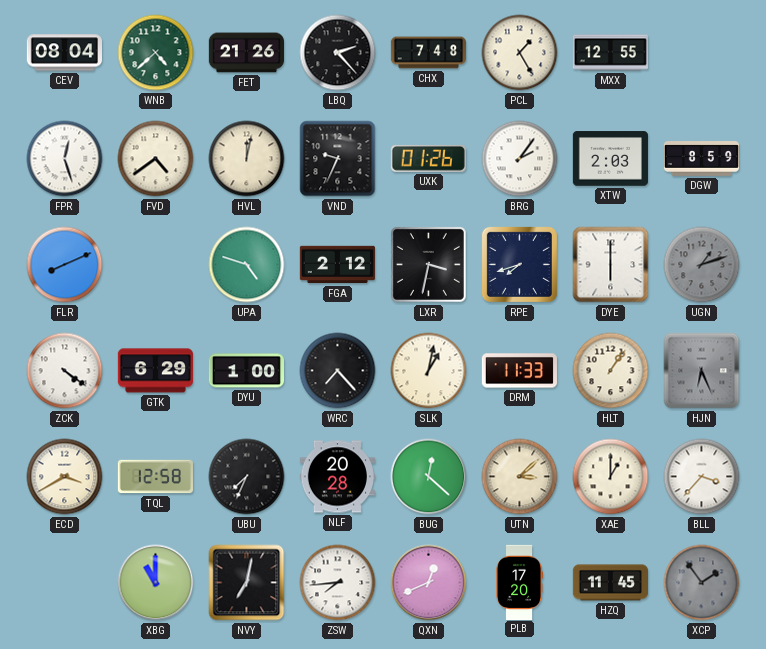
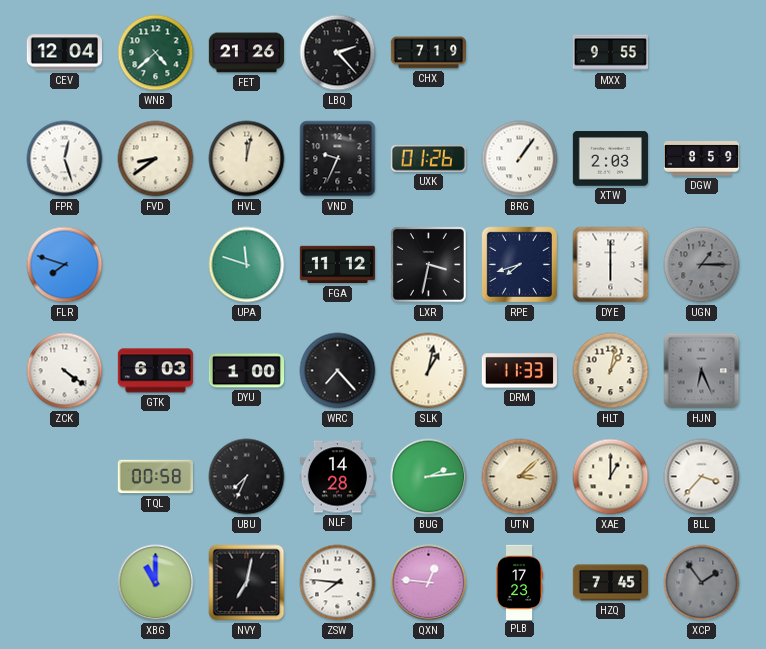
CEV: 08:04 -> 12:04 (64, 53)
CHX: 7:48 -> 7:19 (428, 53)
PCL: 1:25 -> none (520, 53)
MXX: 12:55 -> 9:55 (610, 53)
FVD: 4:39 -> 8:39 (156, 159)
BRG: 2:06 -> 1:06 (520, 159)
FLR: 8:11 -> 7:48 (65, 265)
UPA: 4:48 -> 11:48 (247, 265)
FGA: 2:12 -> 11:12 (337, 265)
UGN: 1:12 -> 1:15 (702, 265)
GTK: 6:29 -> 6:03 (155, 371)
HLT: 1:06 -> 1:02 (611, 371)
ECD: 3:40 -> none (65, 477)
TQL: 12:58 -> 00:58 (155, 477)
NLF: 20:28 -> 14:28 (337, 477)
BUG: 12:22 -> 2:14 (429, 477)
ZSW: 7:44 -> 7:46 (338, 583)
QXN: 12:41 -> 12:46 (429, 583)
PLB: 17:20 -> 17:23 (519, 582)
HZQ: 11:45 -> 7:45 (610, 583)
